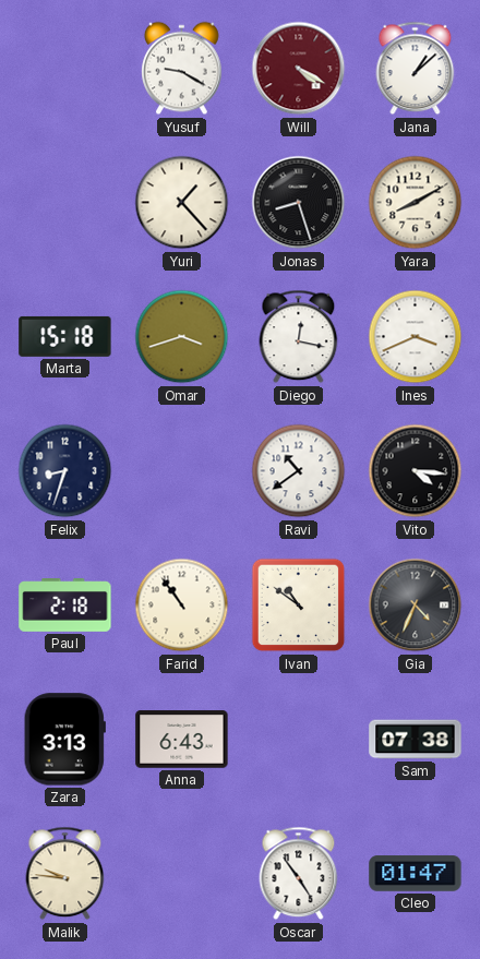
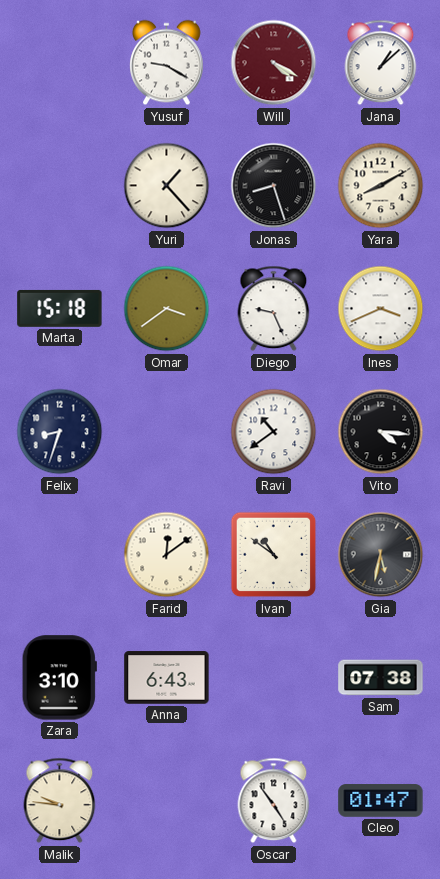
Omar: 3:42 -> 3:39 (167, 309)
Diego: 12:17 -> 9:26 (274, 309)
Paul: 2:18 -> none (65, 606)
Farid: 10:54 -> 12:09 (167, 555)
Gia: 4:34 -> 5:32 (381, 555)
Zara: 3:13 -> 3:10 (59, 678)
